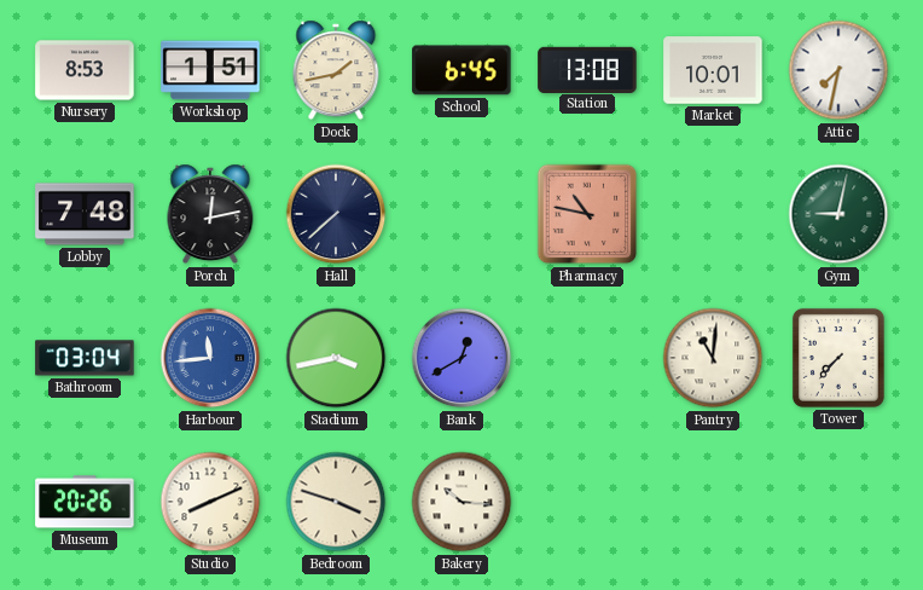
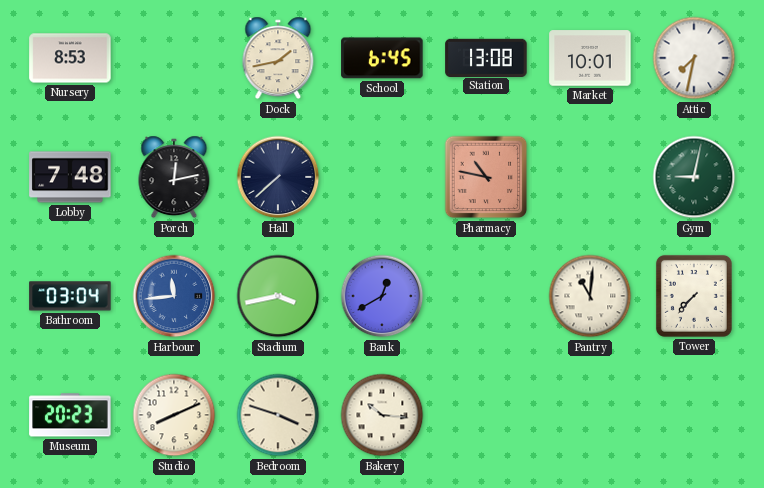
Workshop: 1:51 -> none (210, 70)
Museum: 20:26 -> 20:23 (70, 415)
